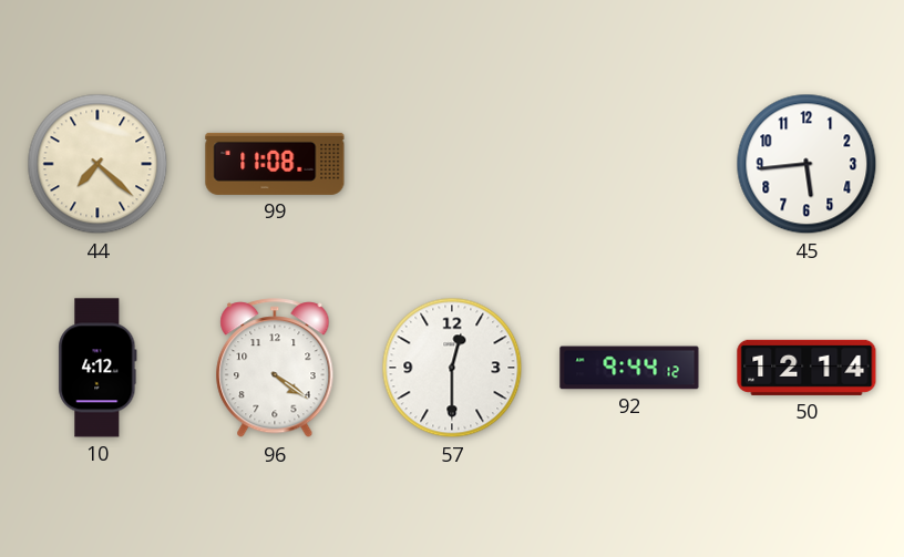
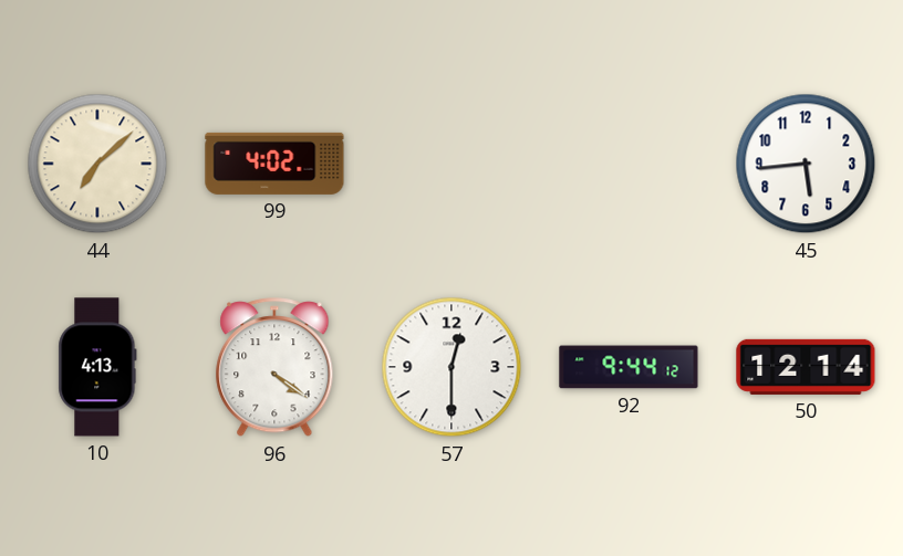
44: 7:22 -> 7:08 (97, 164)
99: 11:08 -> 4:02 (274, 164)
10: 4:12 -> 4:13 (97, 367)
